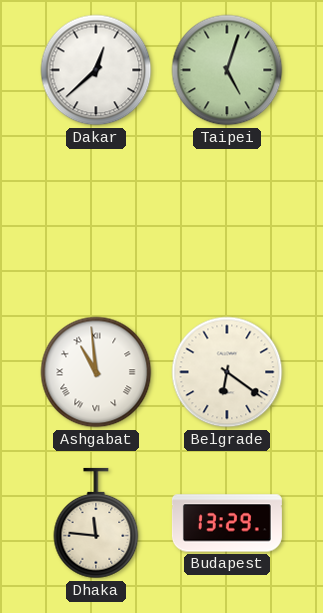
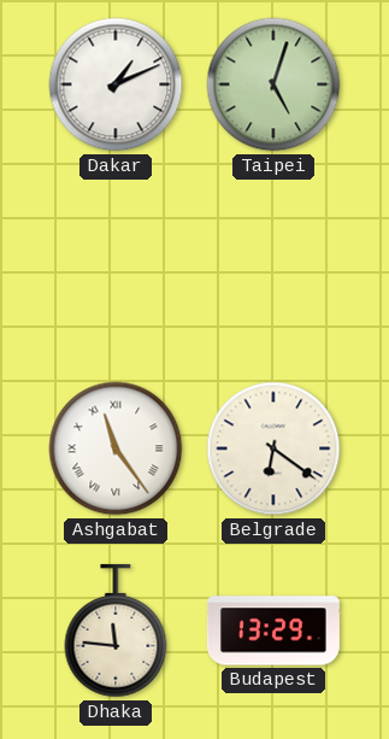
Dakar: 12:38 -> 1:11 (116, 84)
Ashgabat: 10:59 -> 11:24 (116, 448)
